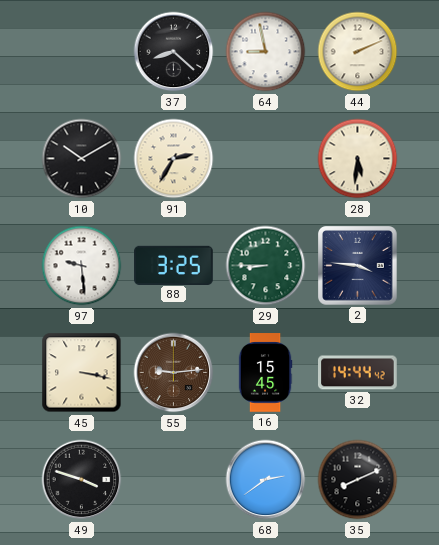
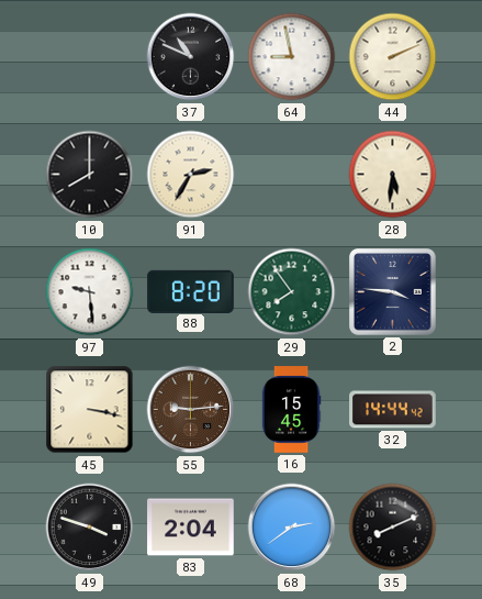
37: 8:22 -> 10:49 (191, 57)
10: 10:10 -> 8:00 (90, 175)
88: 3:25 -> 8:20 (191, 291)
29: 8:45 -> 7:54 (292, 292)
83: none -> 2:04 (191, 528)
